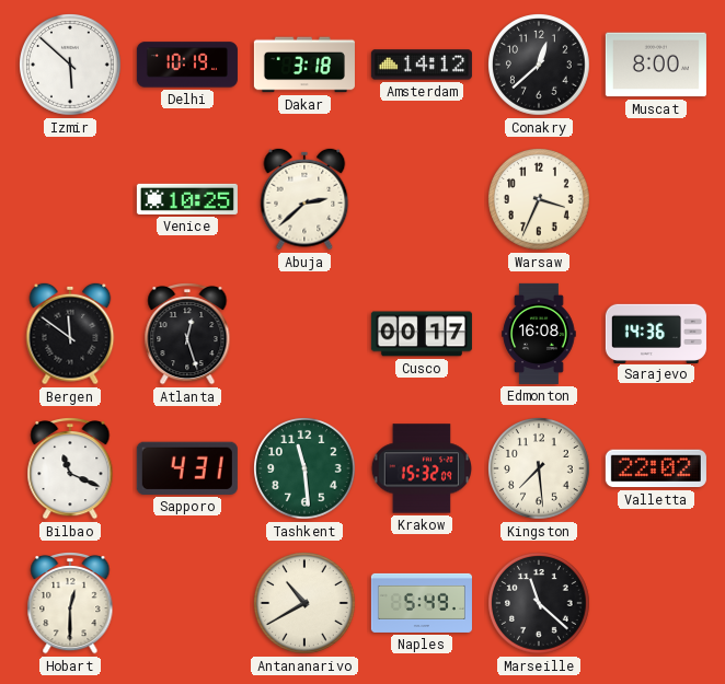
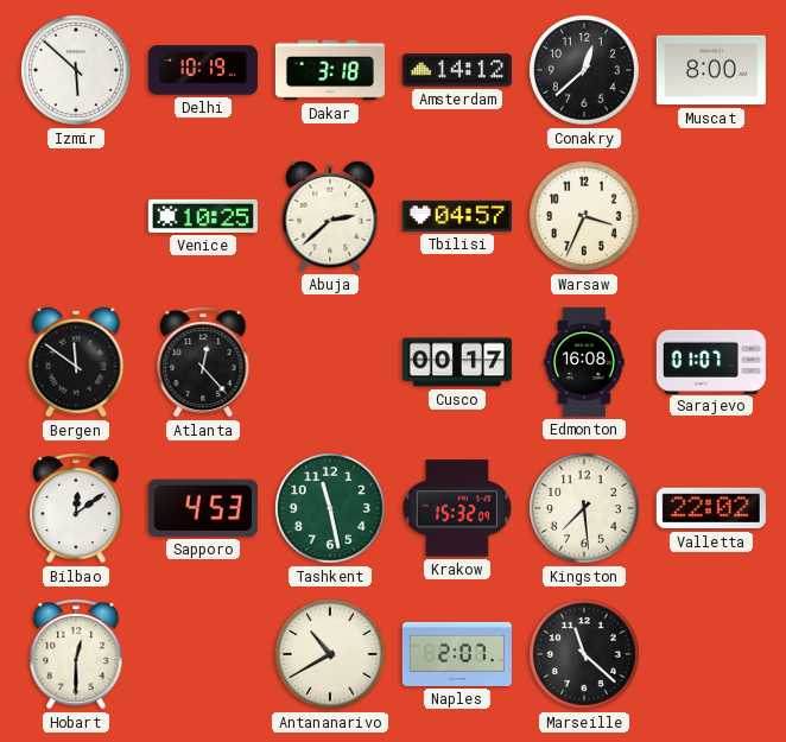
Tbilisi: none -> 04:57 (457, 216)
Atlanta: 12:27 -> 12:23 (203, 363)
Sarajevo: 14:36 -> 01:07 (711, 361)
Bilbao: 11:19 -> 12:09 (76, 509)
Sapporo: 4:31 -> 4:53 (203, 508)
Tashkent: 11:29 -> 11:28 (331, 509)
Naples: 5:49 -> 2:07 (457, 654)
